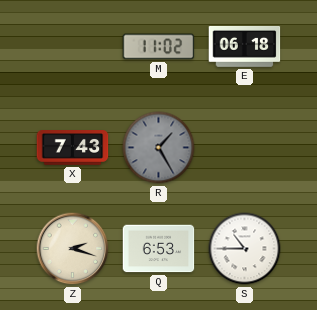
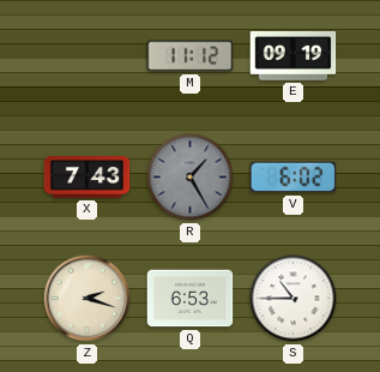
M: 11:02 -> 11:12 (191, 56)
E: 06:18 -> 09:19 (294, 55)
V: none -> 6:02 (294, 178)
